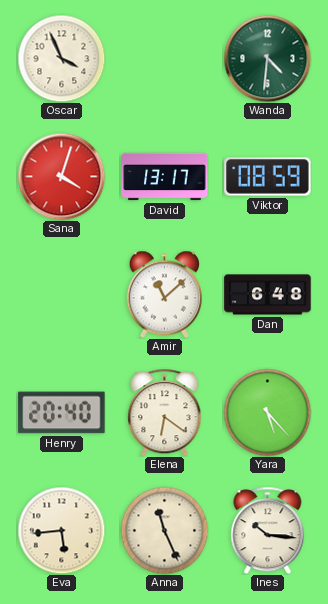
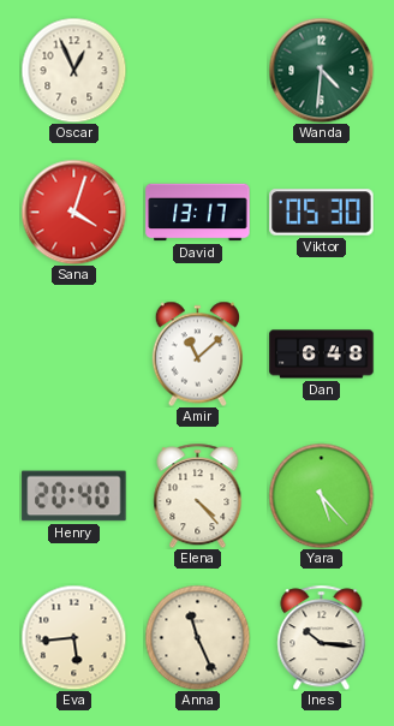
Oscar: 3:56 -> 12:56 (73, 70)
Viktor: 08:59 -> 05:30 (322, 213)
Elena: 6:21 -> 4:23 (198, 495)
